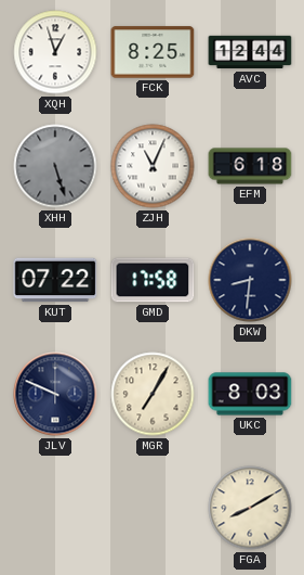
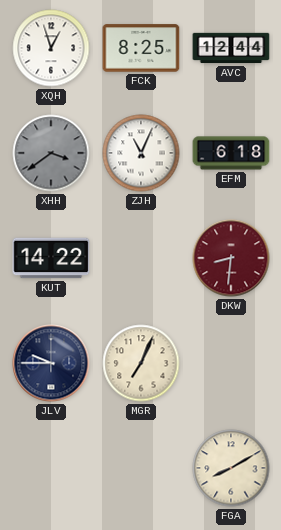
XHH: 5:27 -> 3:39 (51, 153)
KUT: 07:22 -> 14:22 (51, 258)
GMD: 17:58 -> none (153, 280)
DKW dial: navy -> burgundy (231, 258)
JLV: 9:49 -> 9:45 (51, 363)
MGR: 7:05 -> 7:04 (141, 363)
UKC: 8:03 -> none (250, 394)
